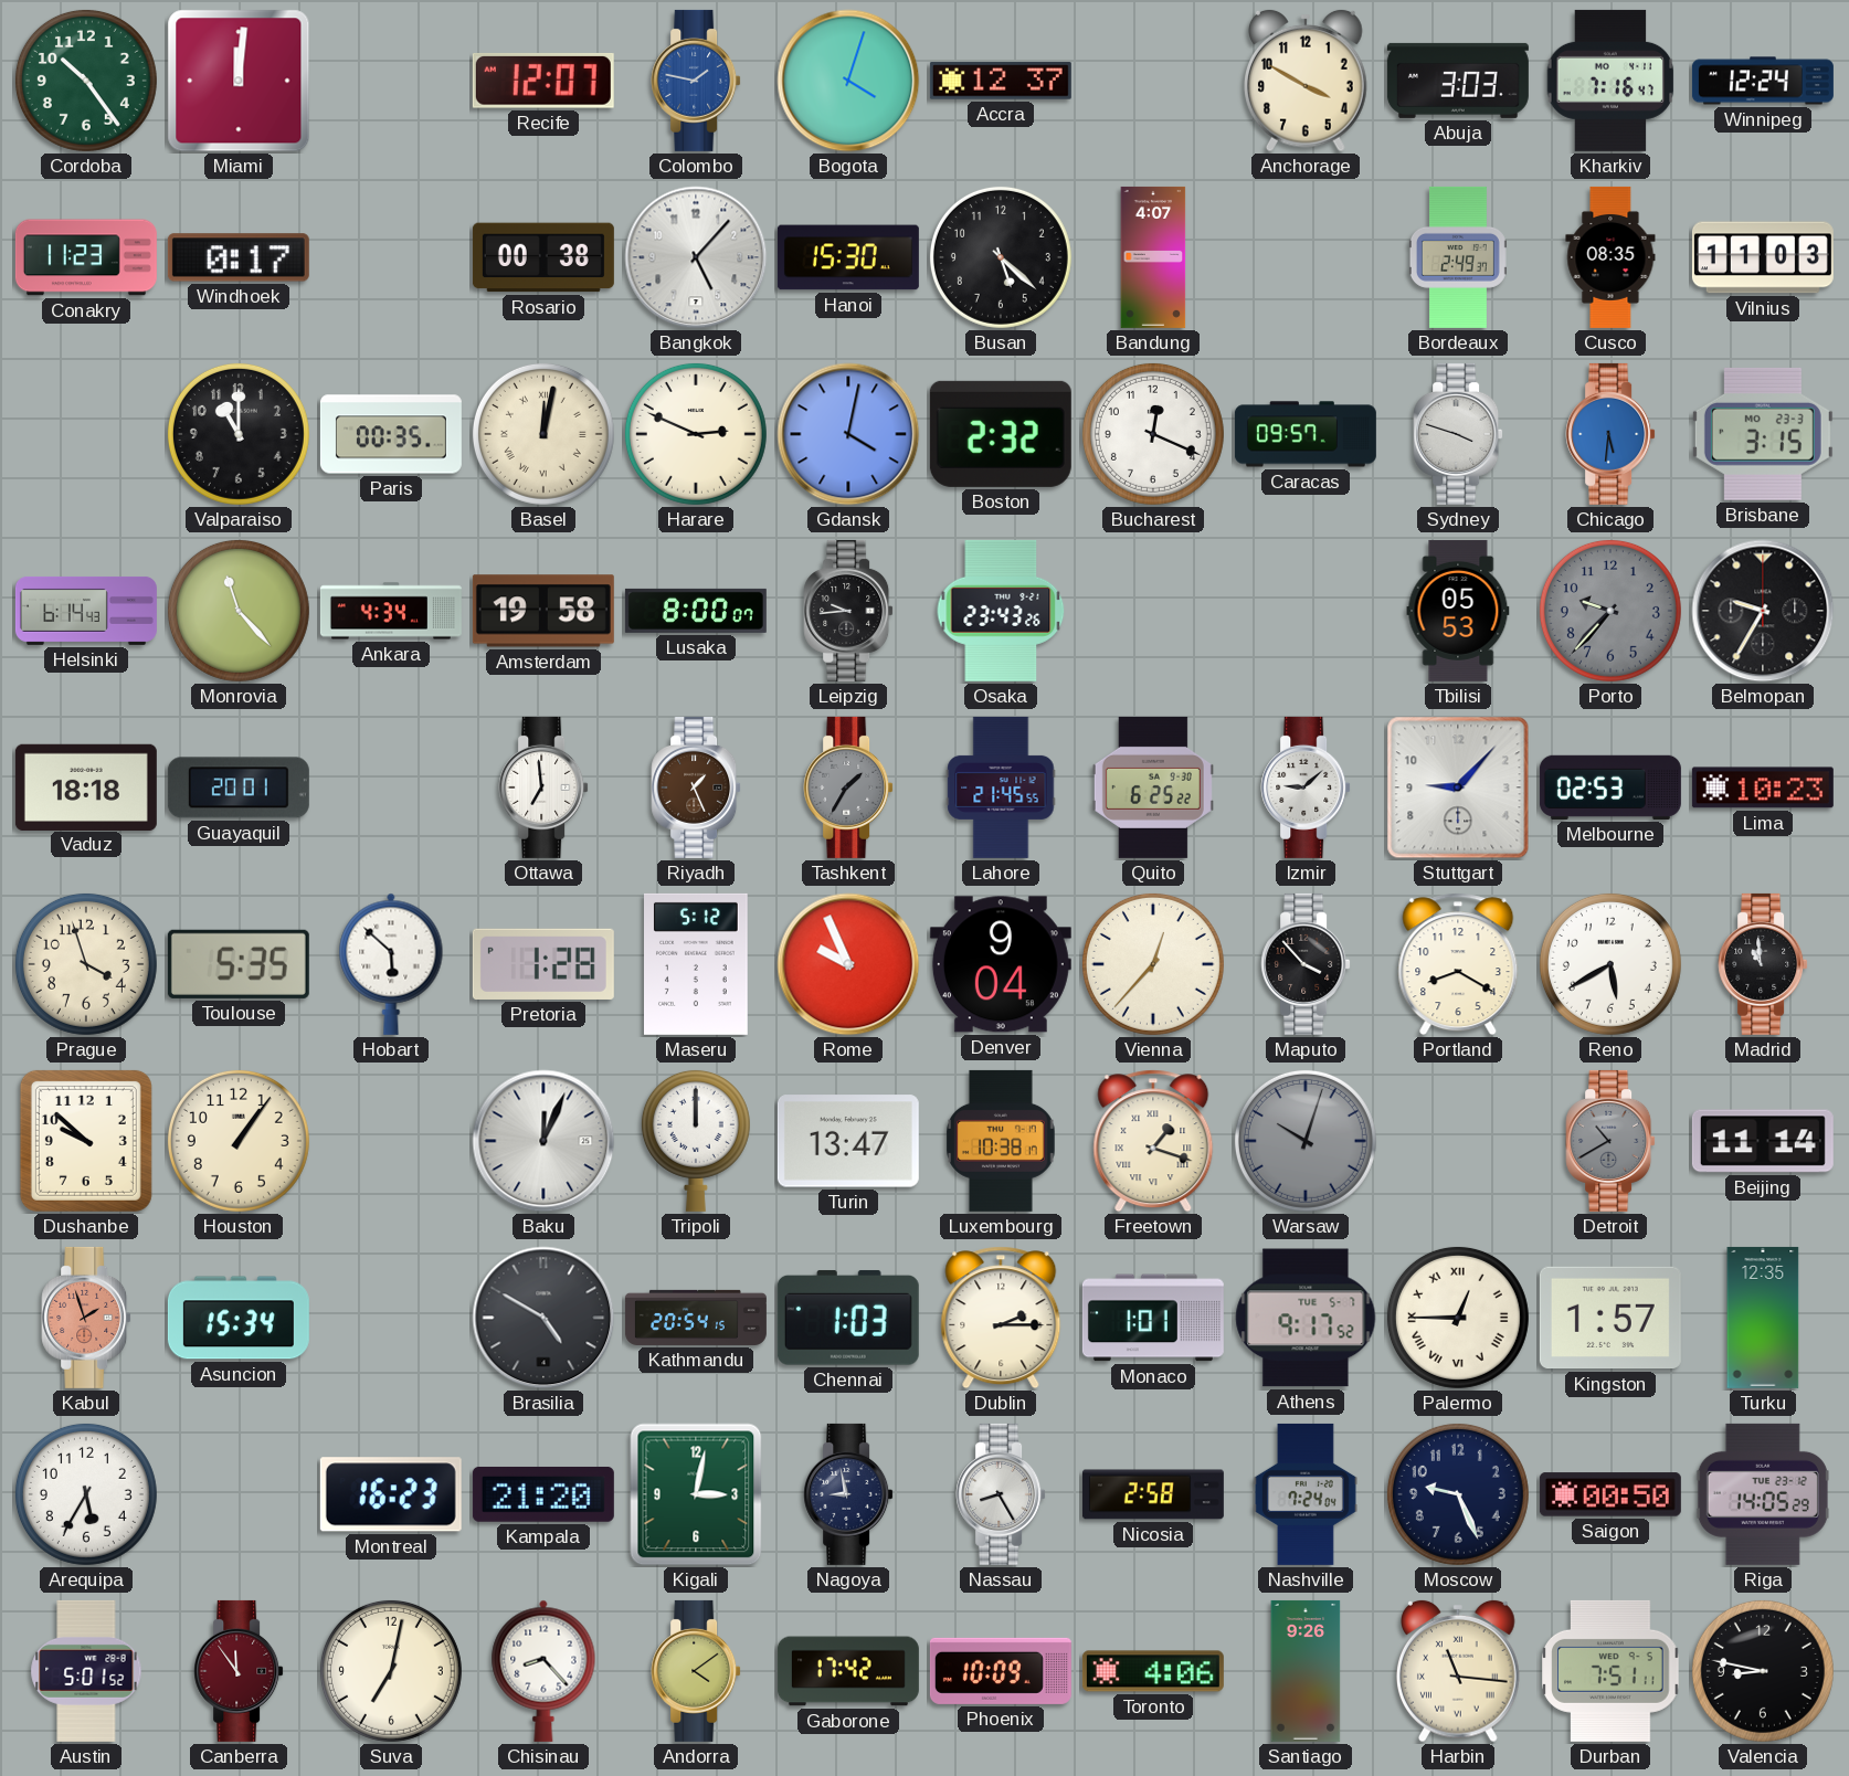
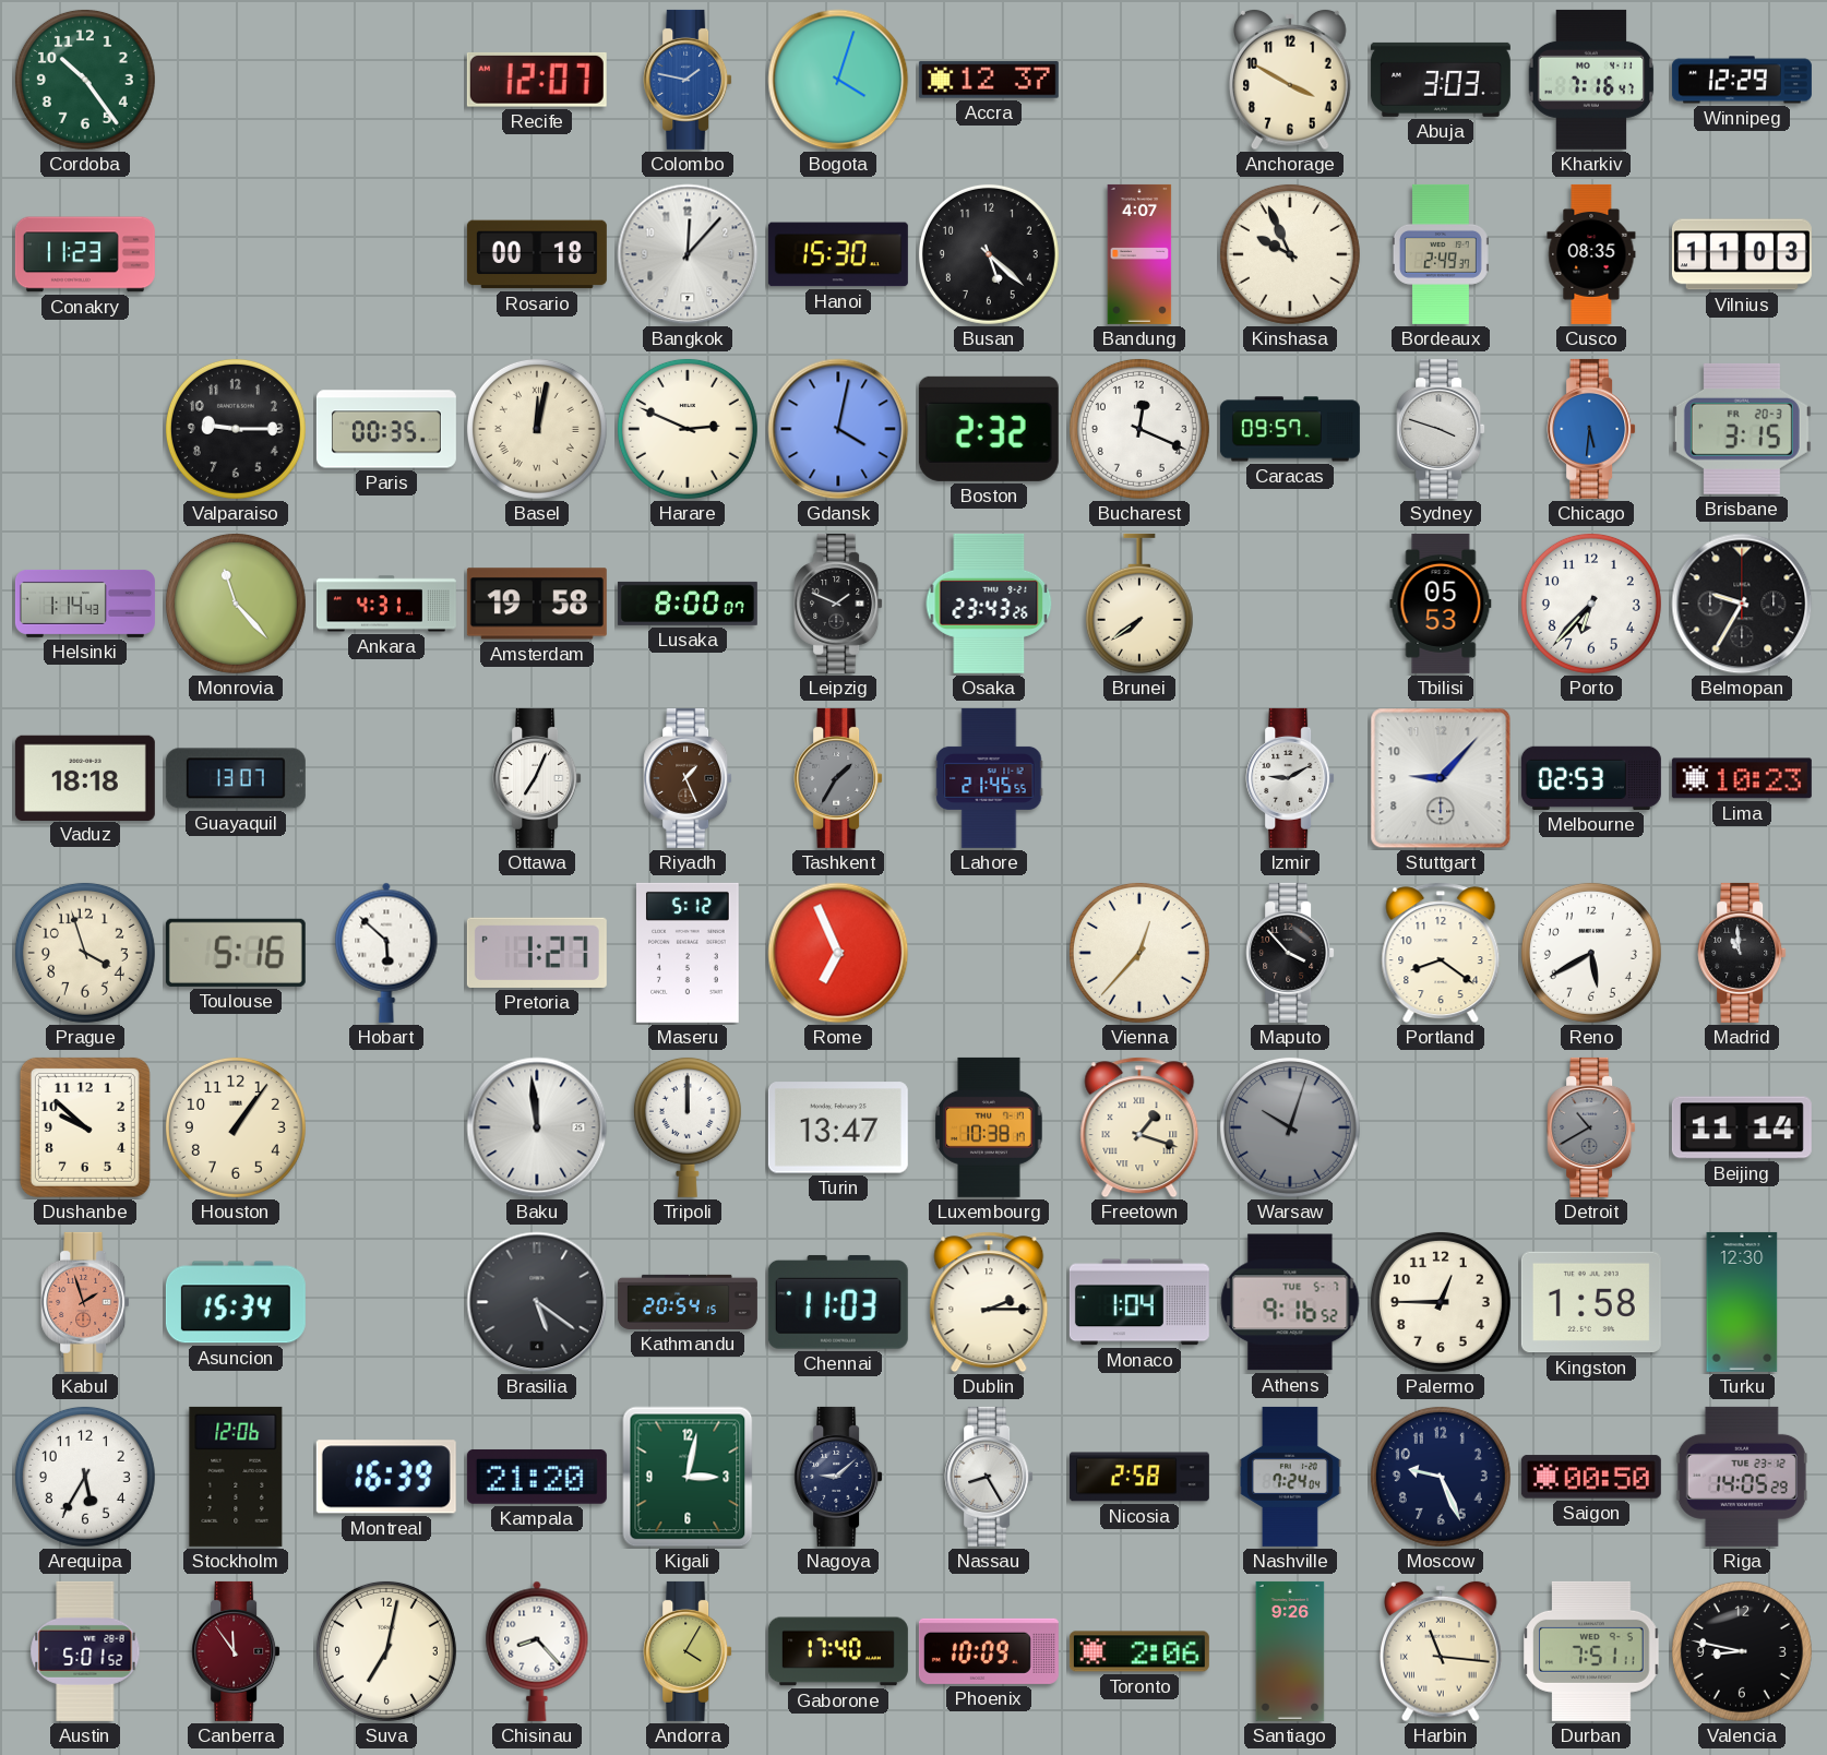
Miami: 12:01 -> none (239, 81)
Winnipeg: 12:24 -> 12:29 (1742, 80)
Windhoek: 0:17 -> none (239, 257)
Rosario: 00:38 -> 00:18 (537, 254)
Bangkok: 5:07 -> 12:07 (688, 254)
Kinshasa: none -> 9:56 (1290, 254)
Valparaiso: 11:00 -> 9:15 (236, 429)
Brisbane date: MO 23-3 -> FR 20-3 (1742, 429)
Helsinki: 6:14 -> 1:14 (85, 604)
Ankara: 4:34 -> 4:31 (386, 604)
Leipzig: 9:44 -> 1:49 (838, 604)
Brunei: none -> 7:39 (1139, 604)
Porto: 9:37 -> 6:37 (1591, 604)
Porto dial: grey -> white (1591, 604)
Guayaquil: 20:01 -> 13:07 (236, 778)
Ottawa: 6:59 -> 7:04 (537, 778)
Quito: 6:25 -> none (1153, 787)
Izmir: 9:08 -> 9:10 (1290, 778)
Toulouse: 5:35 -> 5:16 (236, 953)
Pretoria: 1:28 -> 1:27 (537, 953)
Rome: 9:56 -> 6:56 (838, 953)
Denver: 9:04 -> none (1001, 964)
Portland: 8:20 -> 8:21 (1441, 953)
Baku: 12:04 -> 11:59 (537, 1127)
Brasilia: 4:50 -> 5:21 (537, 1302)
Chennai: 1:03 -> 11:03 (838, 1302)
Monaco: 1:01 -> 1:04 (1139, 1302)
Athens: 9:17 -> 9:16 (1290, 1302)
Palermo numerals: Roman -> Arabic (1441, 1302)
Kingston: 1:57 -> 1:58 (1591, 1302)
Turku: 12:35 -> 12:30 (1742, 1302)
Stockholm: none -> 12:06 (236, 1477)
Montreal: 16:23 -> 16:39 (386, 1477)
Nagoya: 8:58 -> 9:08 (838, 1477)
Andorra: 4:09 -> 4:05 (688, 1651)
Gaborone: 17:42 -> 17:40 (838, 1651)
Toronto: 4:06 -> 2:06 (1139, 1651)
